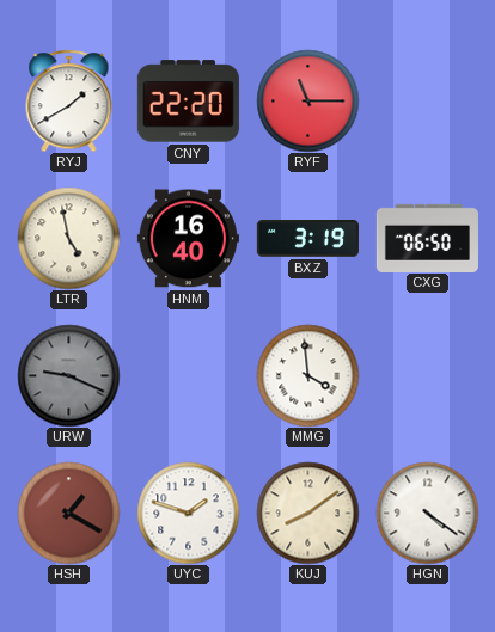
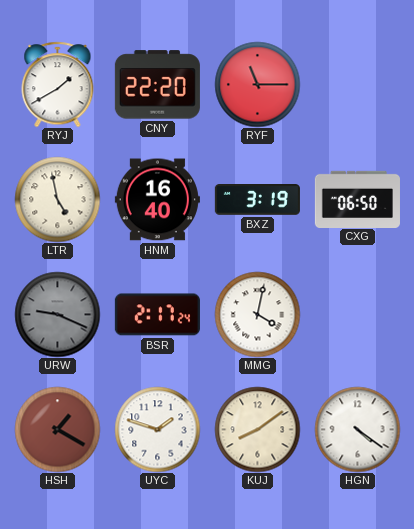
BSR: none -> 2:17 (157, 315)
MMG: 3:59 -> 4:02 (257, 314)
